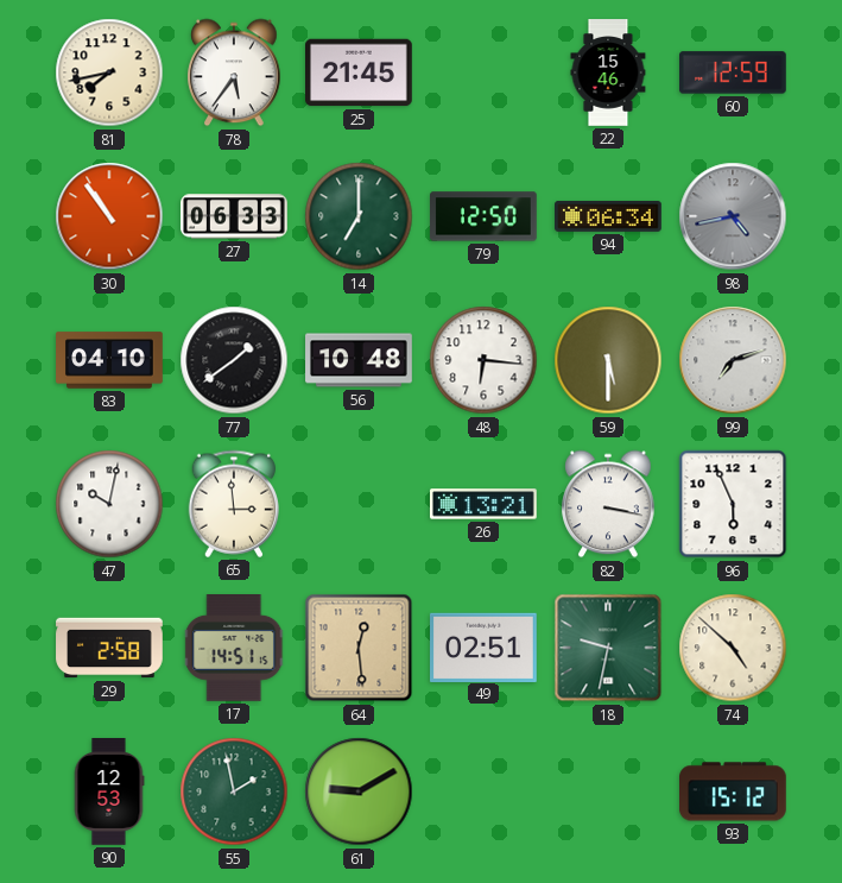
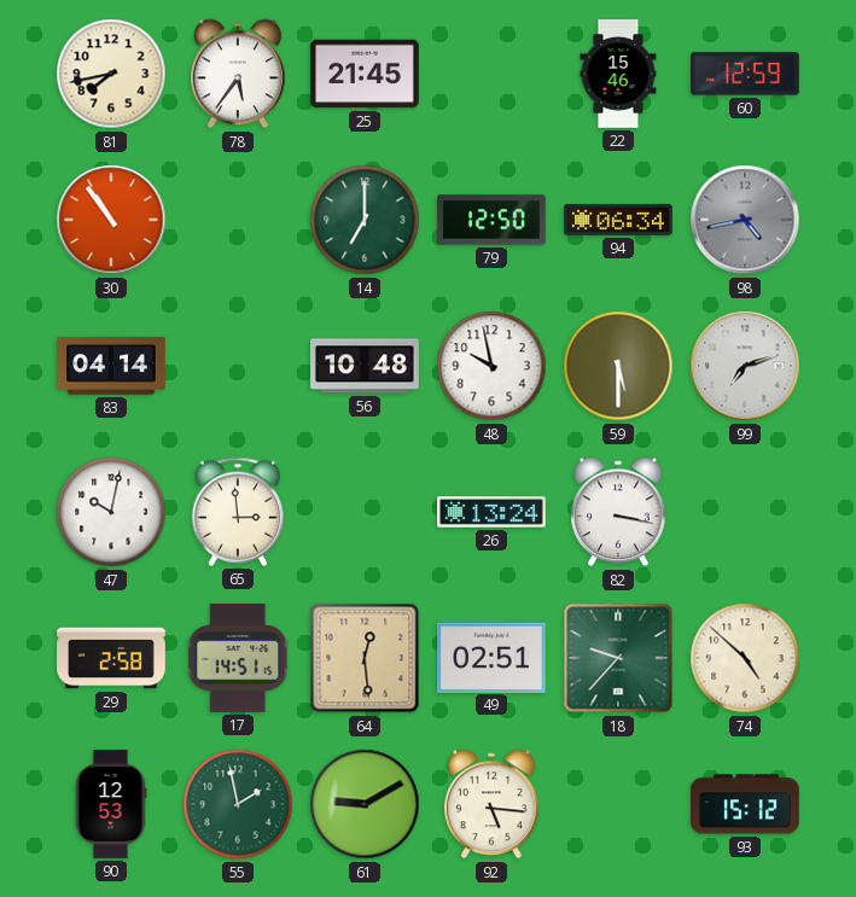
27: 06:33 -> none (234, 216)
83: 04:10 -> 04:14 (111, 366)
77: 1:39 -> none (234, 360)
48: 6:16 -> 9:58 (491, 366)
26: 13:21 -> 13:24 (493, 512)
96: 5:56 -> none (733, 504)
18: 9:32 -> 9:37 (618, 658)
92: none -> 5:16 (491, 804)
